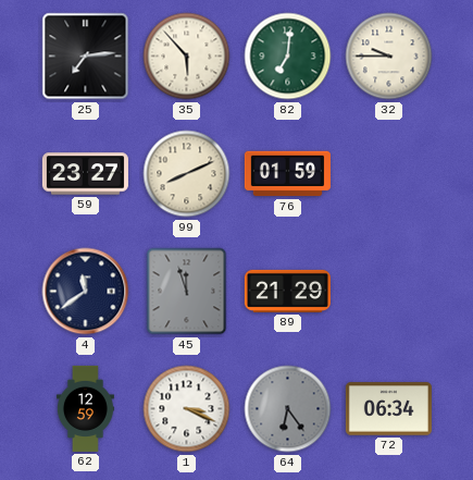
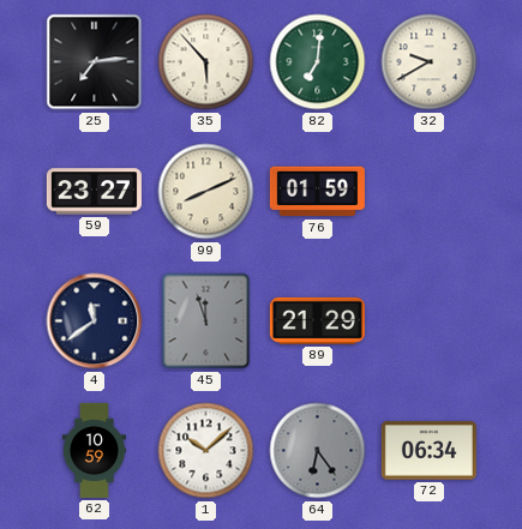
32: 9:45 -> 9:40 (430, 62)
62: 12:59 -> 10:59 (94, 450)
1: 3:19 -> 10:08 (206, 451)
